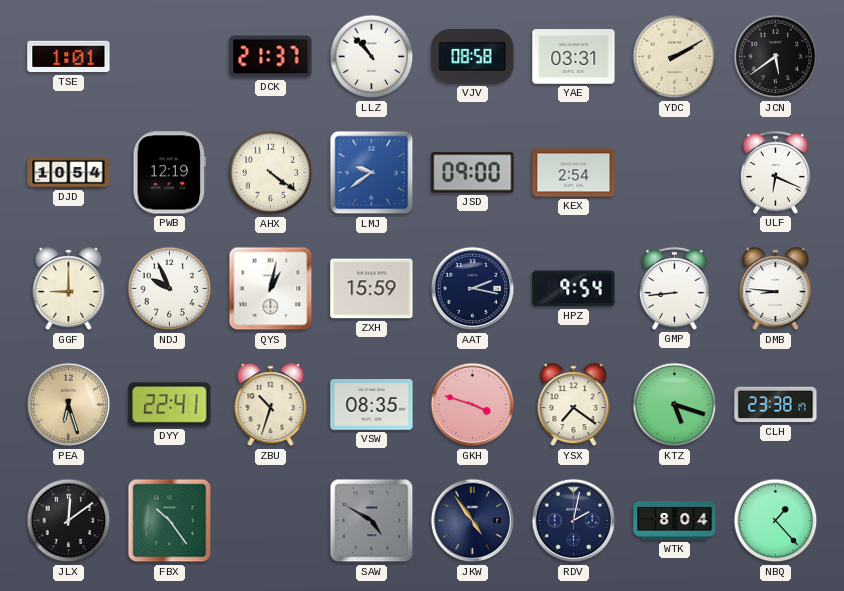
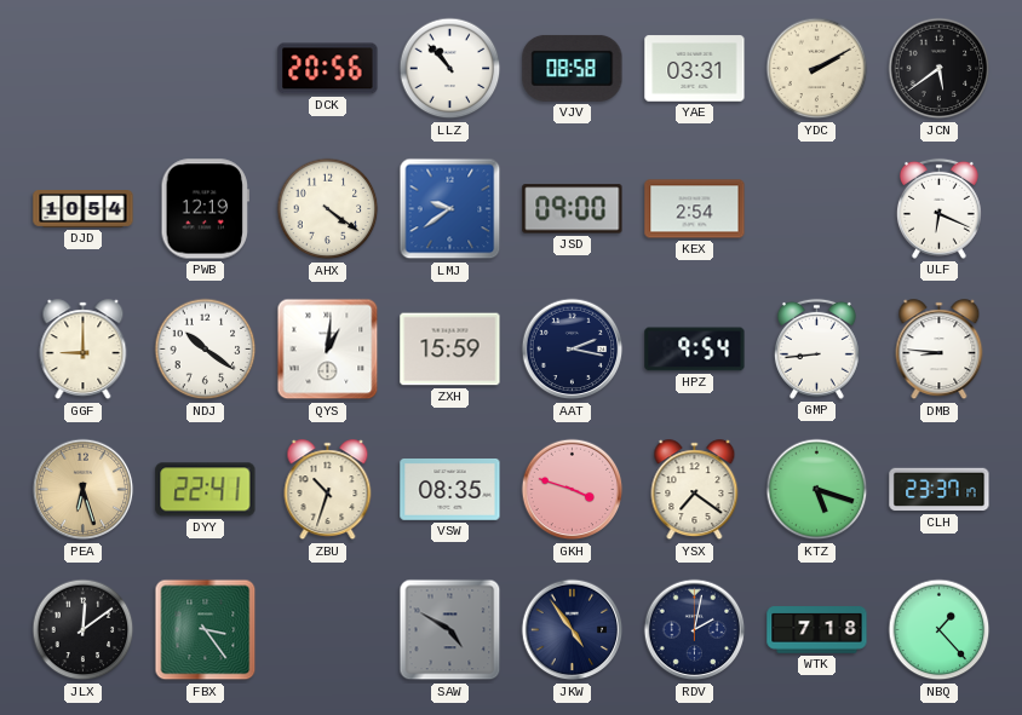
TSE: 1:01 -> none (69, 57)
DCK: 21:37 -> 20:56 (328, 69)
NDJ: 9:56 -> 10:21 (206, 350)
QYS: 1:02 -> 1:01 (328, 350)
CLH: 23:38 -> 23:37 (940, 490)
FBX: 10:24 -> 3:24 (206, 630)
WTK: 8:04 -> 7:18 (817, 630)
